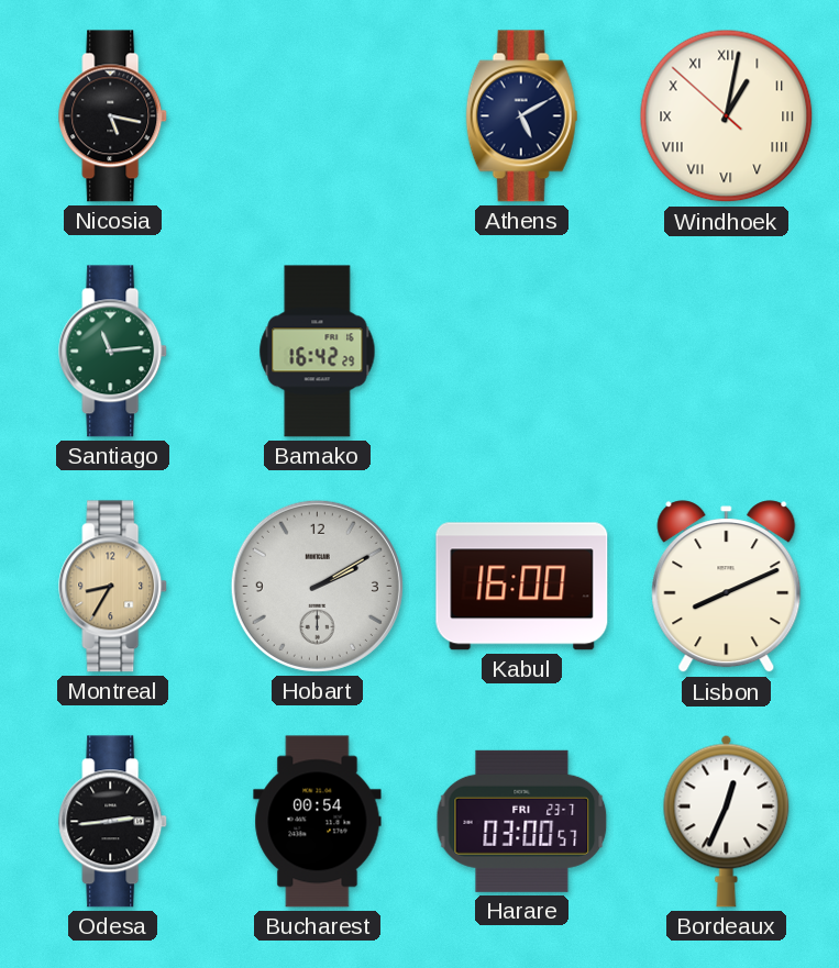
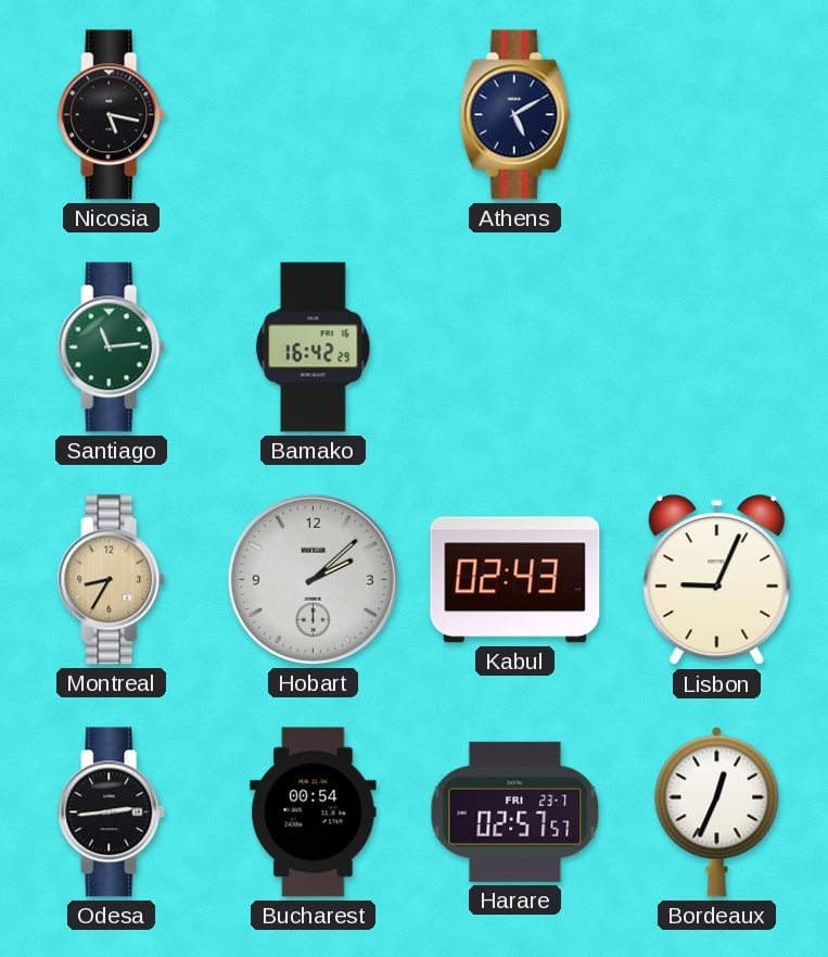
Windhoek: 1:01 -> none (727, 116)
Hobart: 2:10 -> 2:08 (313, 579)
Kabul: 16:00 -> 02:43 (515, 580)
Lisbon: 8:11 -> 9:04 (717, 580)
Harare: 03:00 -> 02:57 (515, 811)
